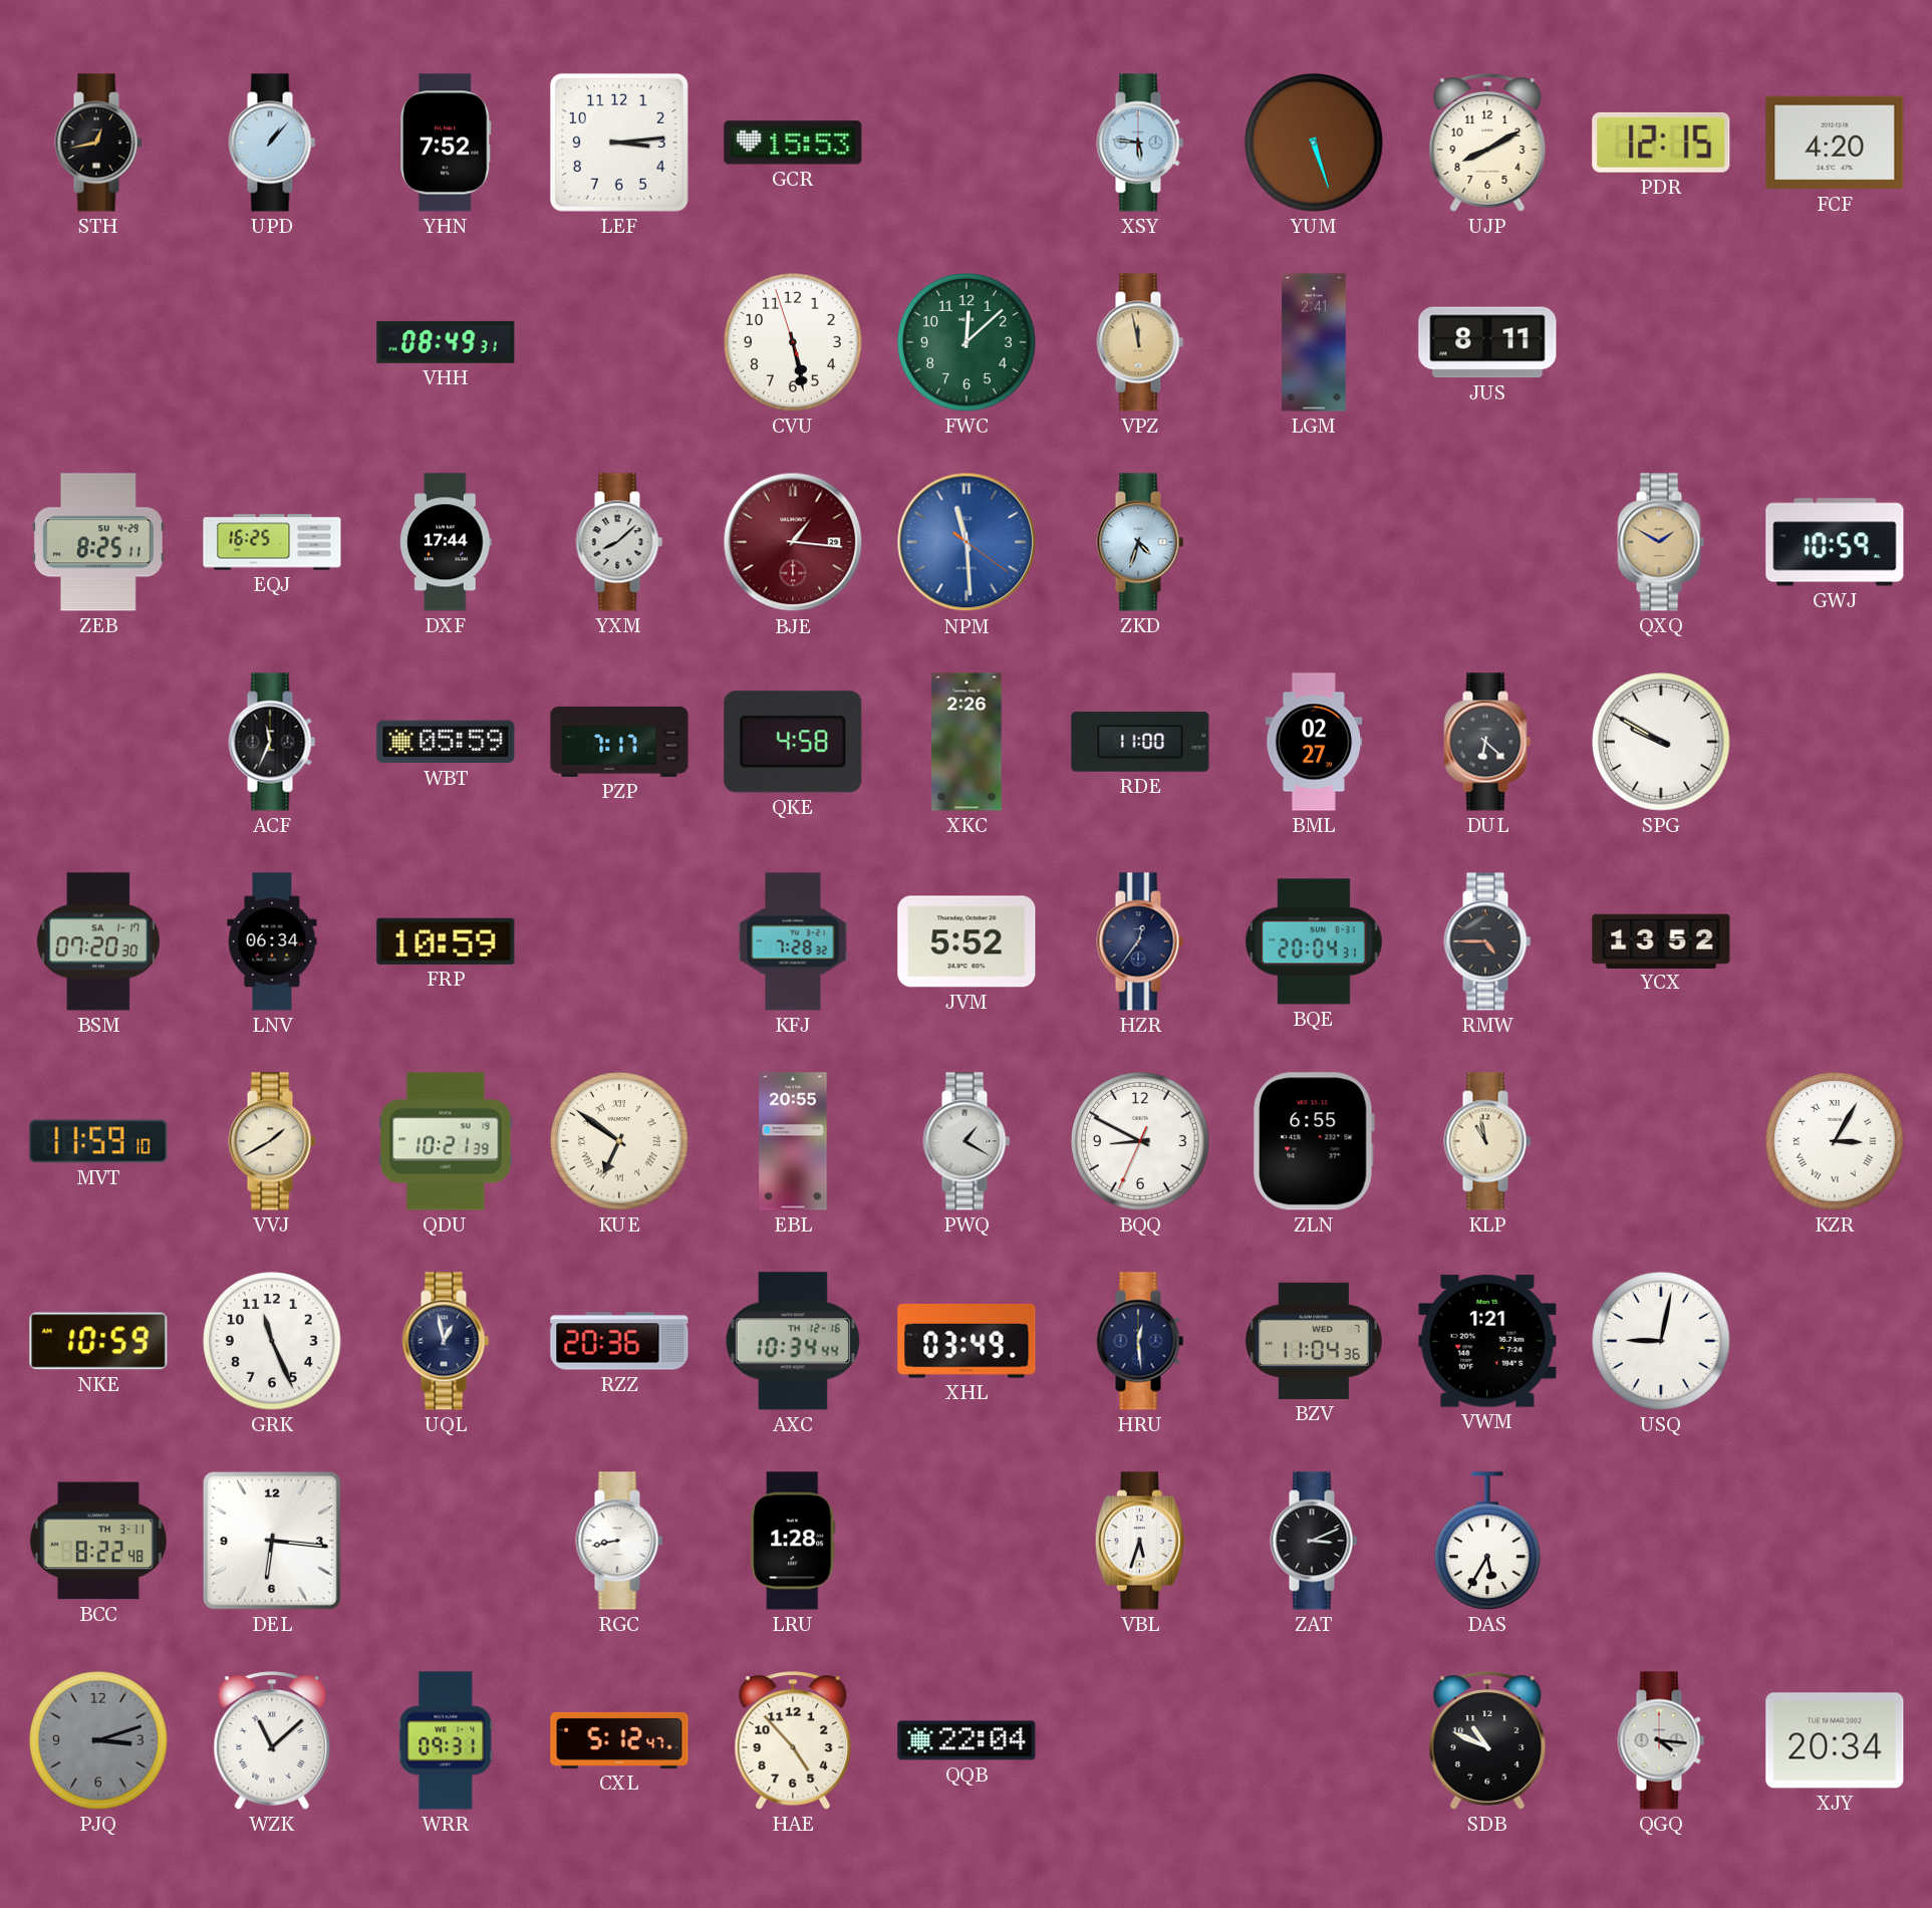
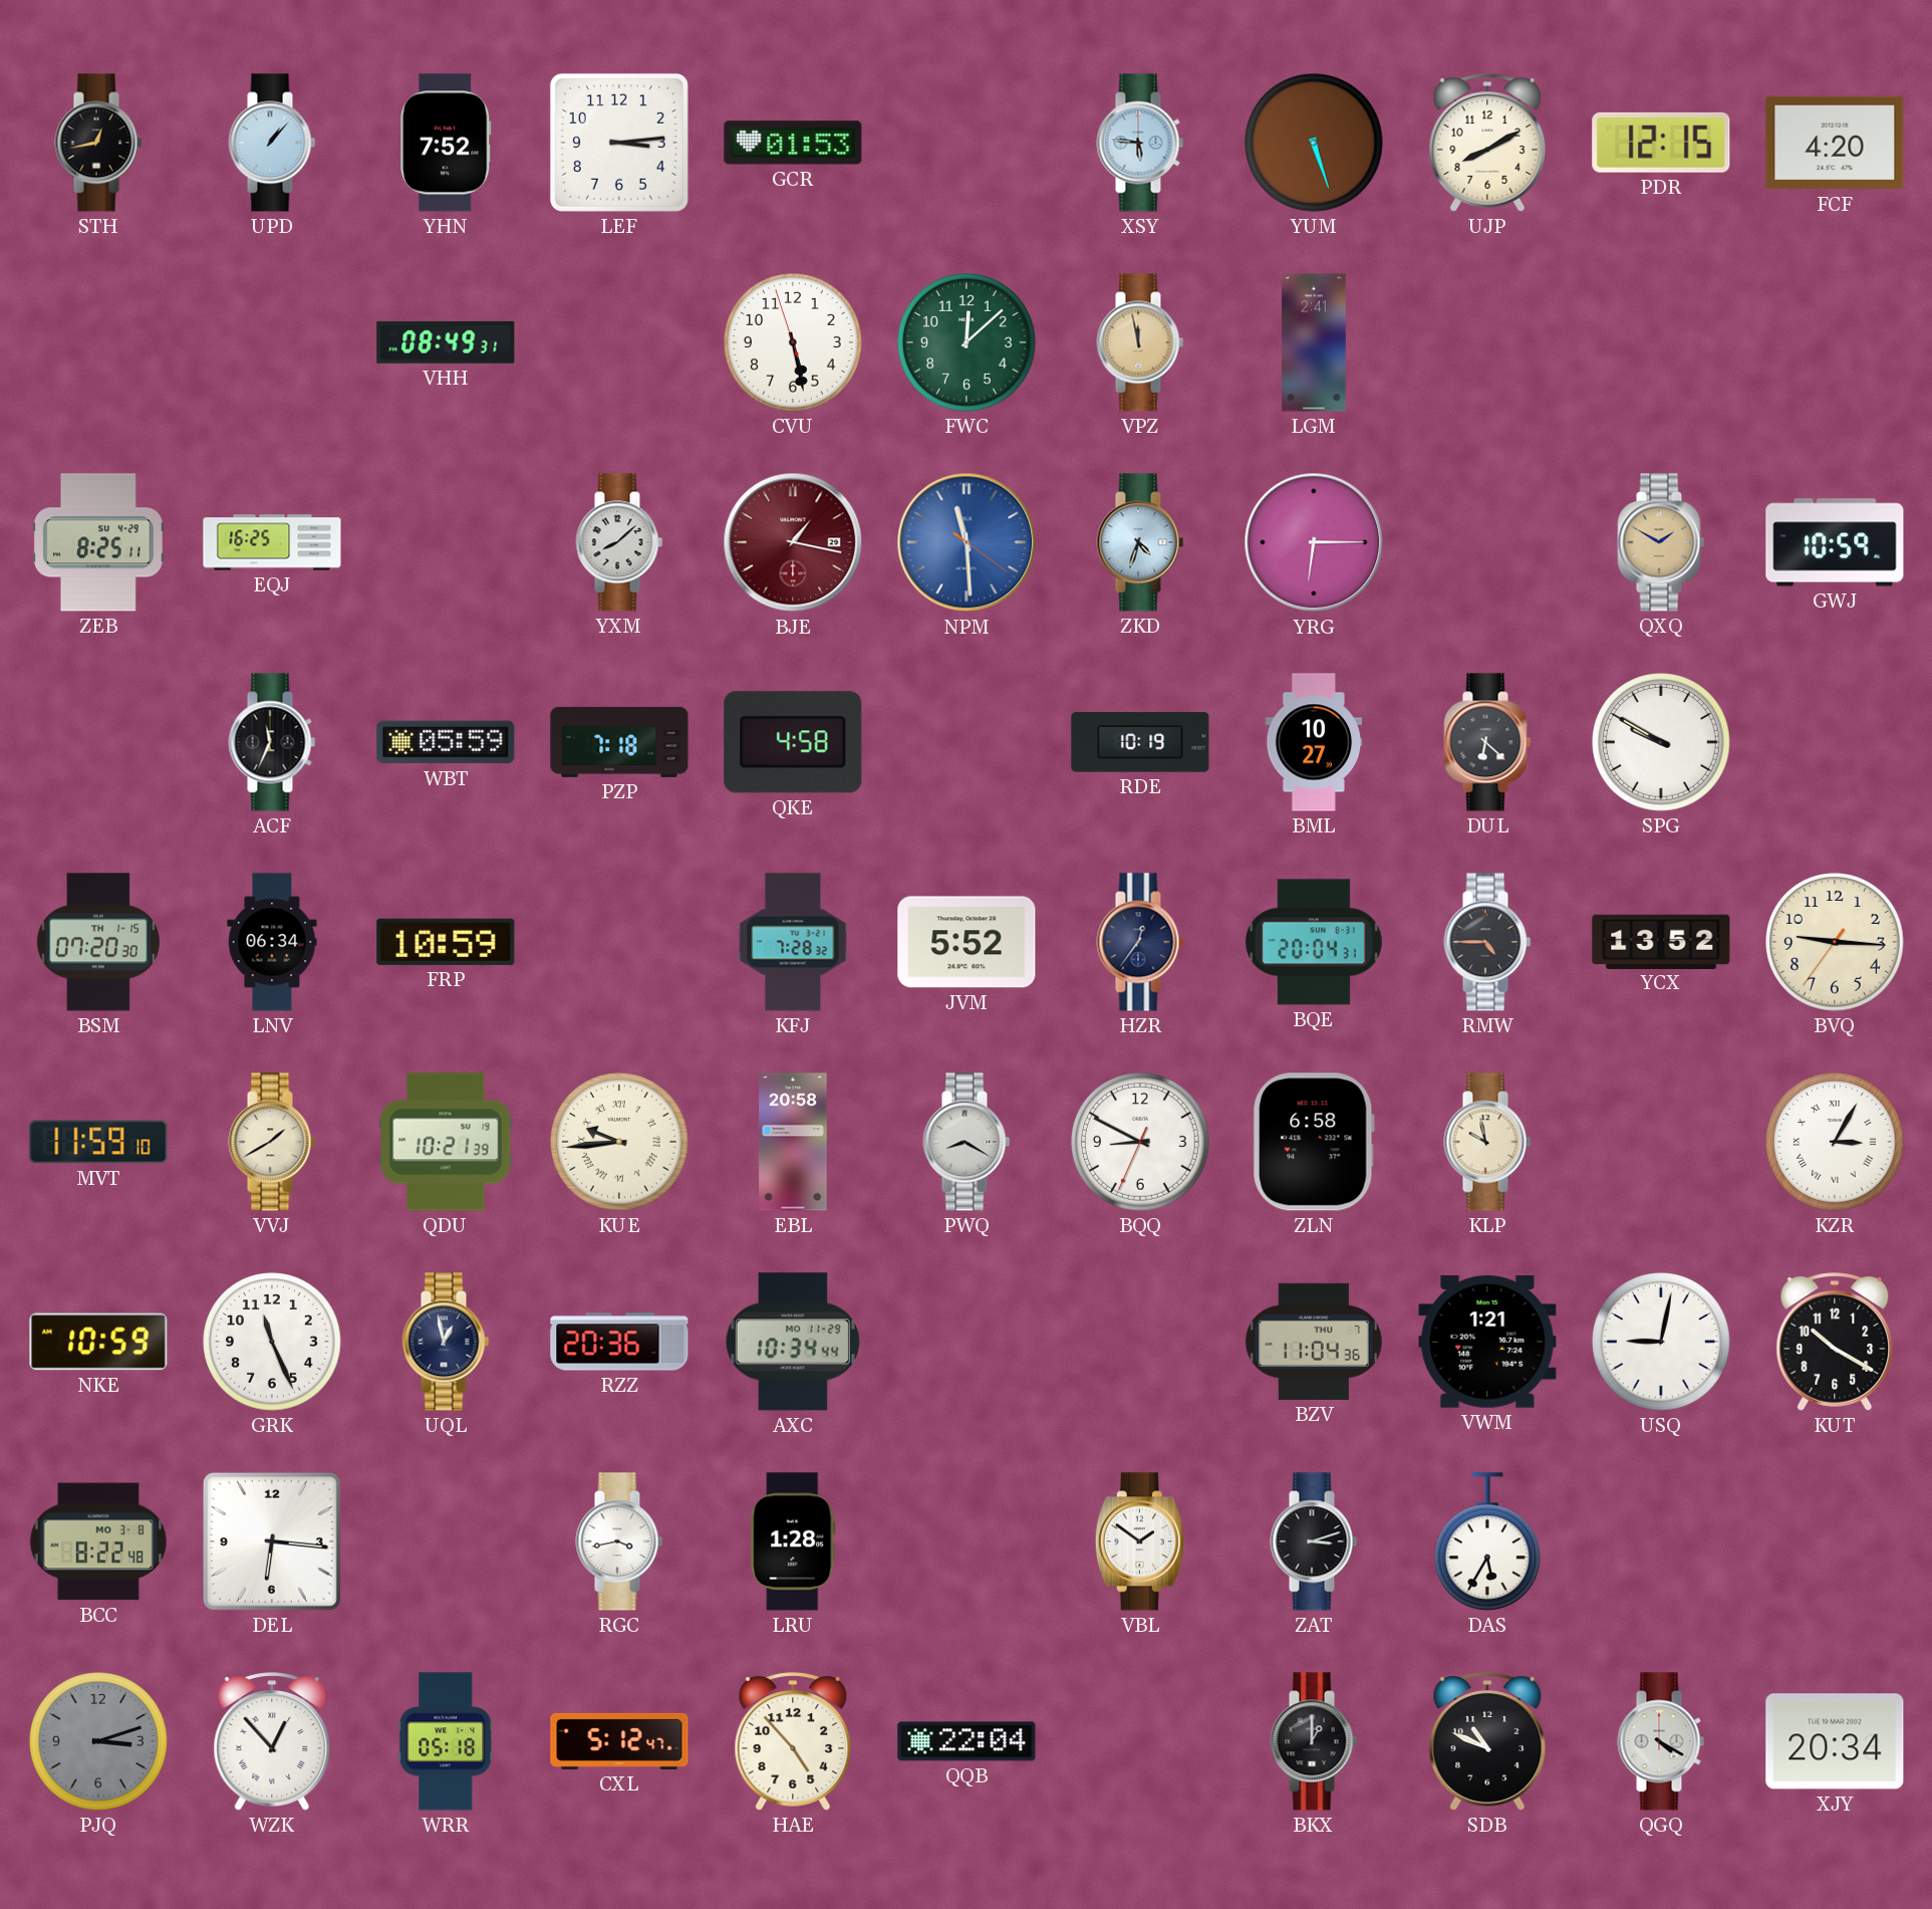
GCR: 15:53 -> 01:53 (793, 143)
JUS: 8:11 -> none (1487, 342)
DXF: 17:44 -> none (447, 542)
BJE: 1:16 -> 1:17 (793, 542)
YRG: none -> 6:15 (1314, 542)
PZP: 7:17 -> 7:18 (619, 742)
XKC: 2:26 -> none (967, 742)
RDE: 11:00 -> 10:19 (1140, 742)
BML: 02:27 -> 10:27 (1314, 742)
BSM date: SA 1-17 -> TH 1-15 (98, 942)
BVQ: none -> 9:15 (1835, 942)
KUE: 6:51 -> 9:44 (619, 1142)
EBL: 20:55 -> 20:58 (793, 1142)
PWQ: 1:20 -> 8:20 (967, 1142)
ZLN: 6:55 -> 6:58 (1314, 1142)
KLP: 10:58 -> 9:58 (1487, 1142)
AXC date: TH 12-16 -> MO 11-29 (793, 1342)
XHL: 03:49 -> none (967, 1341)
HRU: 12:29 -> none (1140, 1341)
BZV date: WED 7 -> THU 7 (1314, 1342)
KUT: none -> 10:20 (1835, 1342)
BCC date: TH 3-11 -> MO 3-8 (98, 1541)
RGC: 8:43 -> 3:43 (619, 1541)
VBL: 5:33 -> 1:51 (1140, 1541)
ZAT: 3:11 -> 3:12 (1314, 1541)
WZK: 11:08 -> 12:53 (272, 1741)
WRR: 09:31 -> 05:18 (446, 1741)
BKX: none -> 1:00 (1314, 1741)
QGQ: 4:16 -> 4:20 (1661, 1741)
